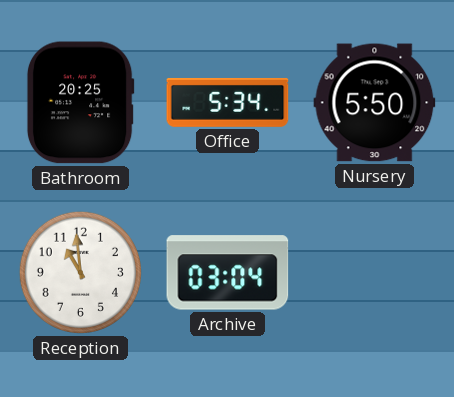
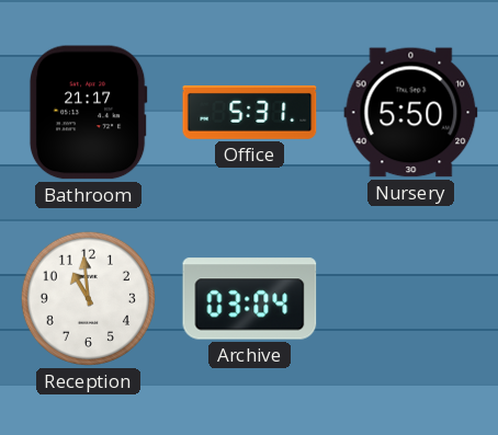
Bathroom: 20:25 -> 21:17 (88, 113)
Office: 5:34 -> 5:31 (250, 112)
